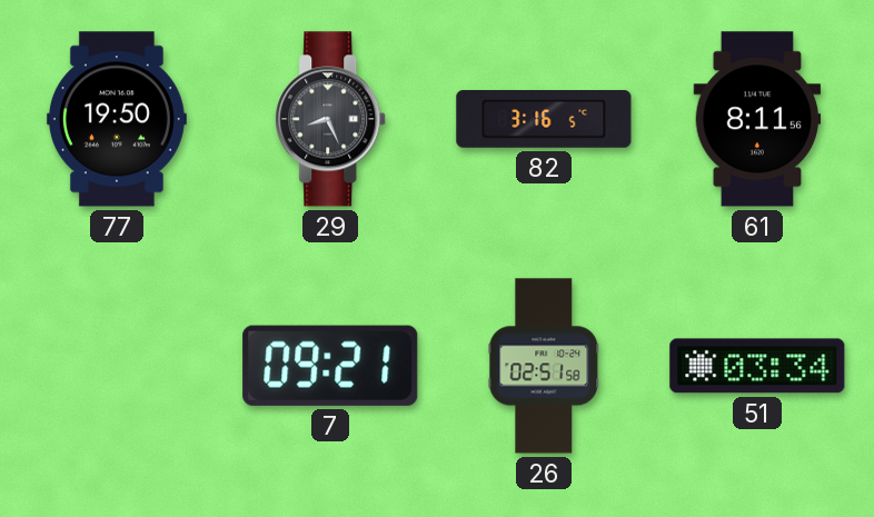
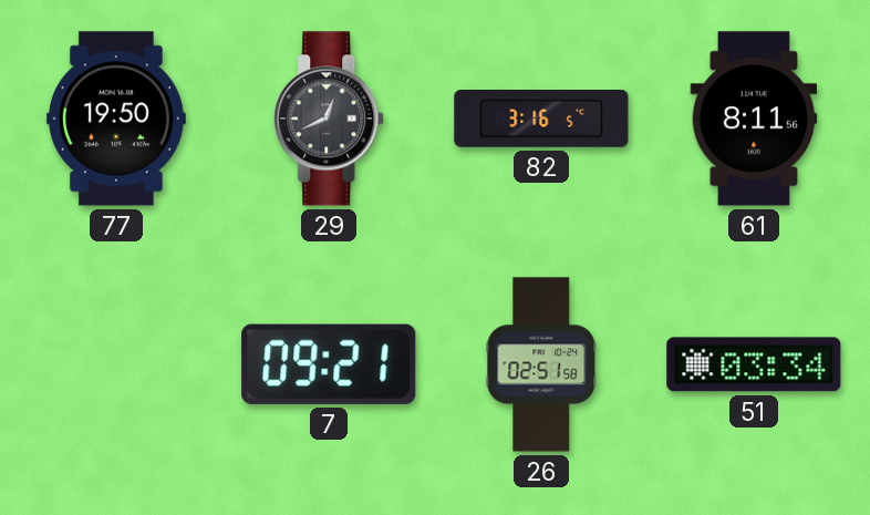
29: 8:26 -> 12:41 (330, 119)
